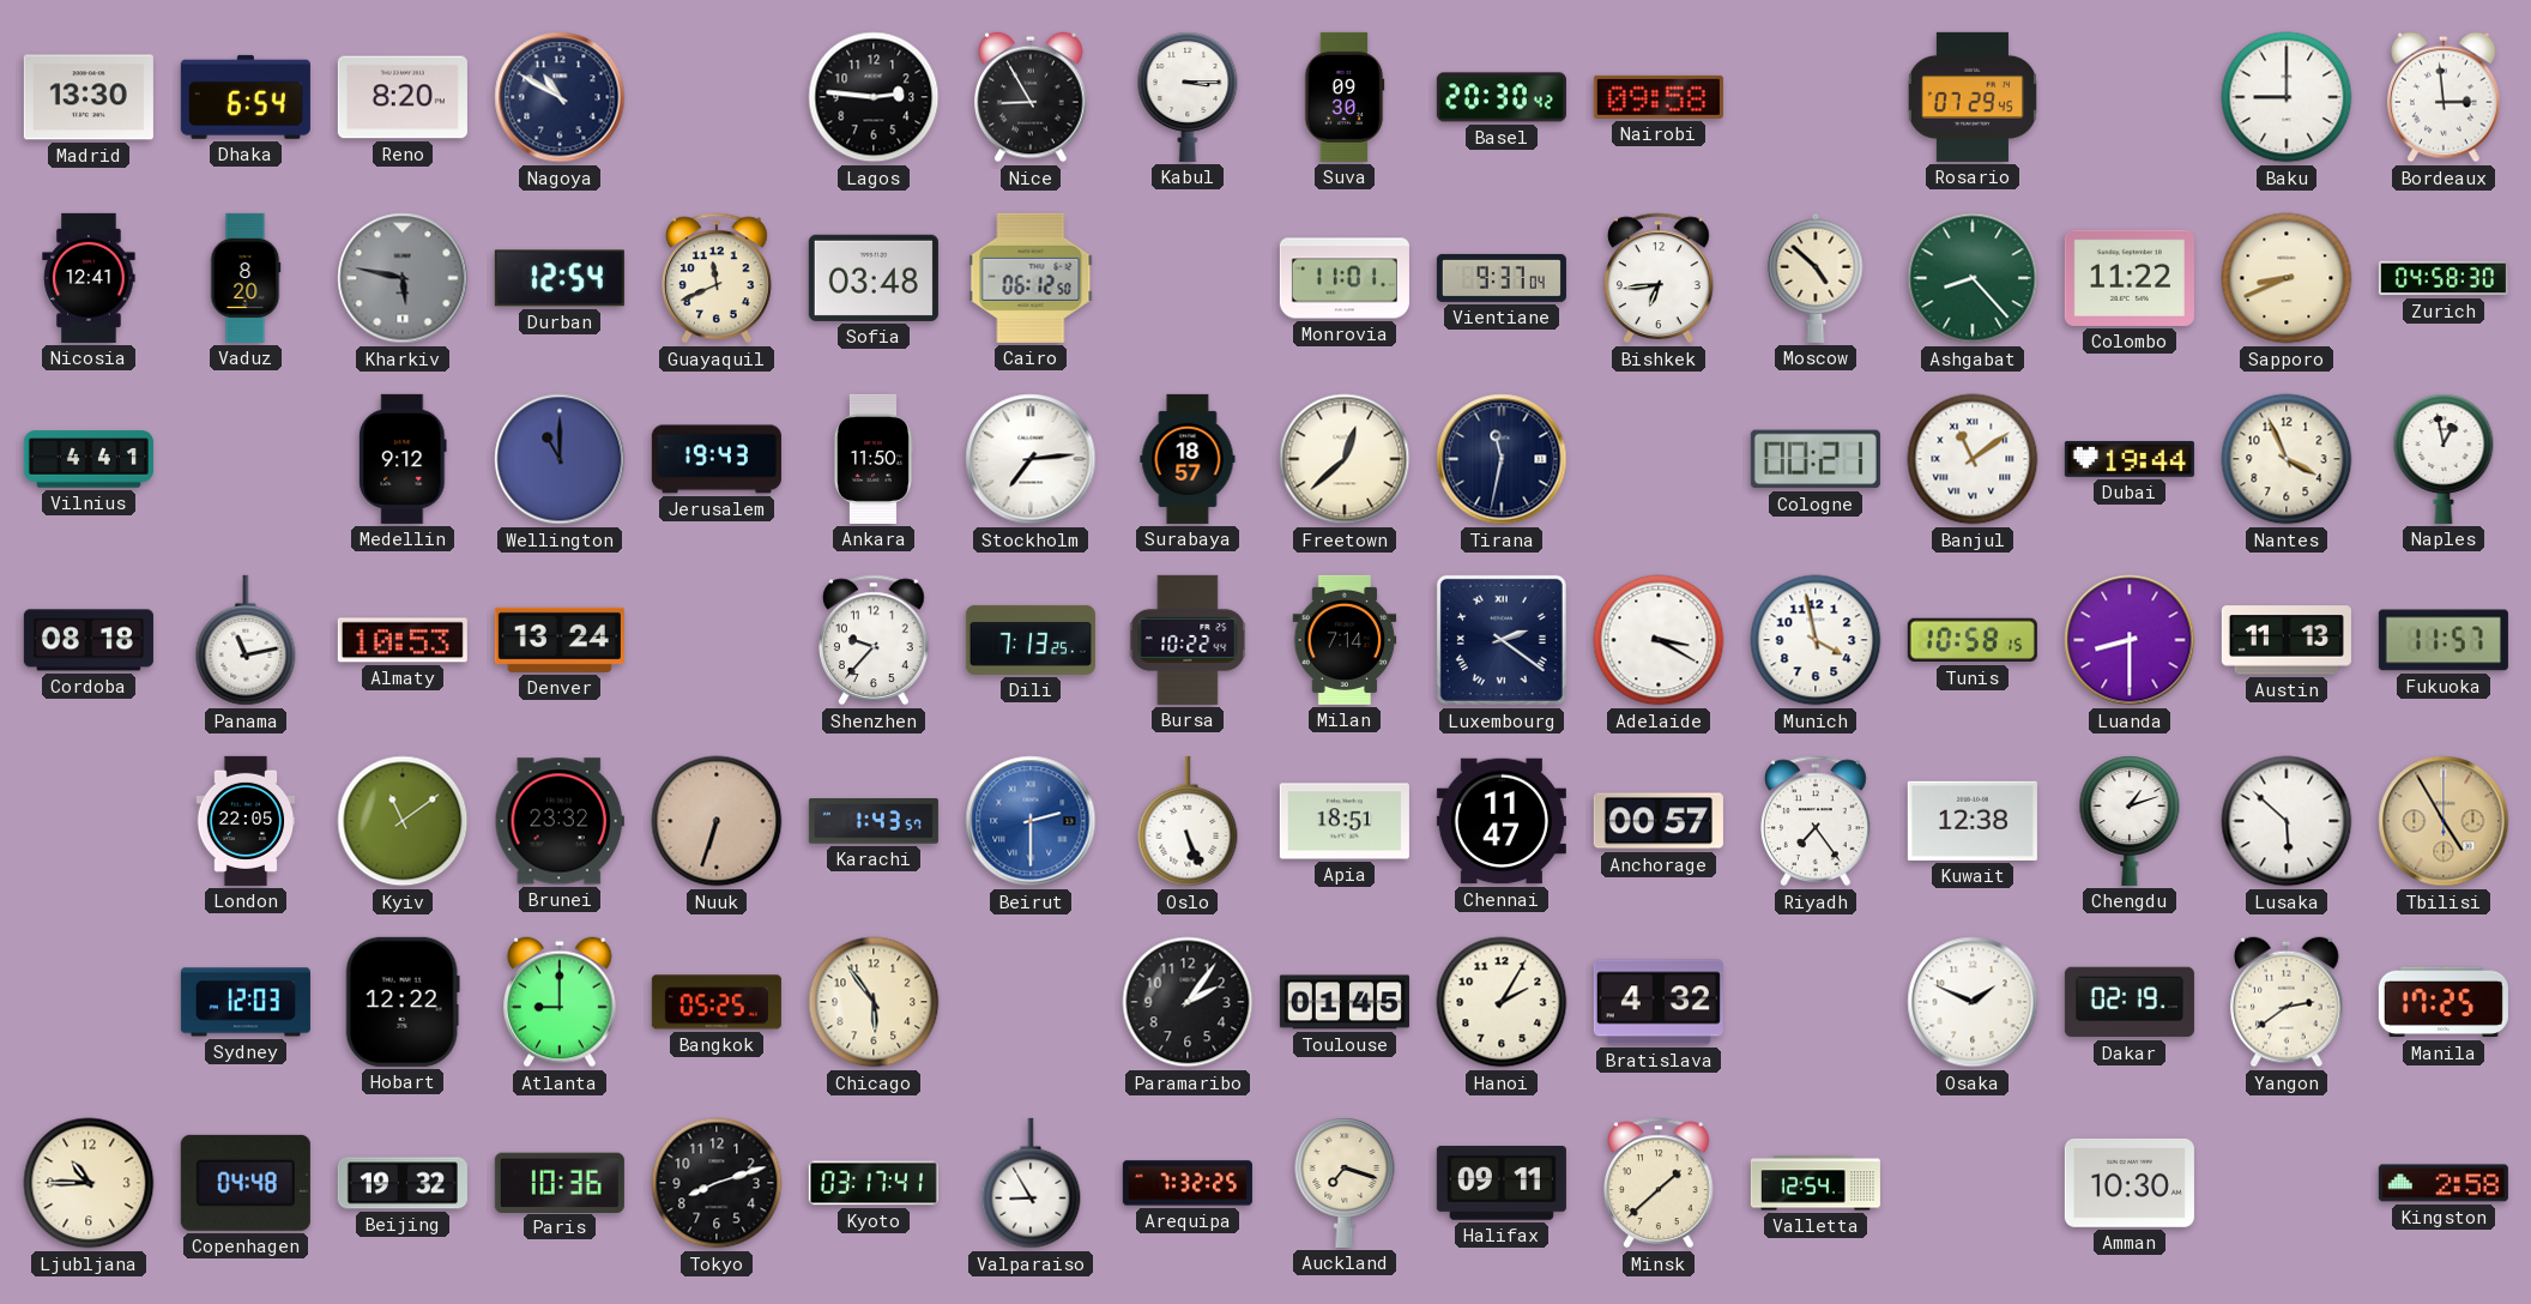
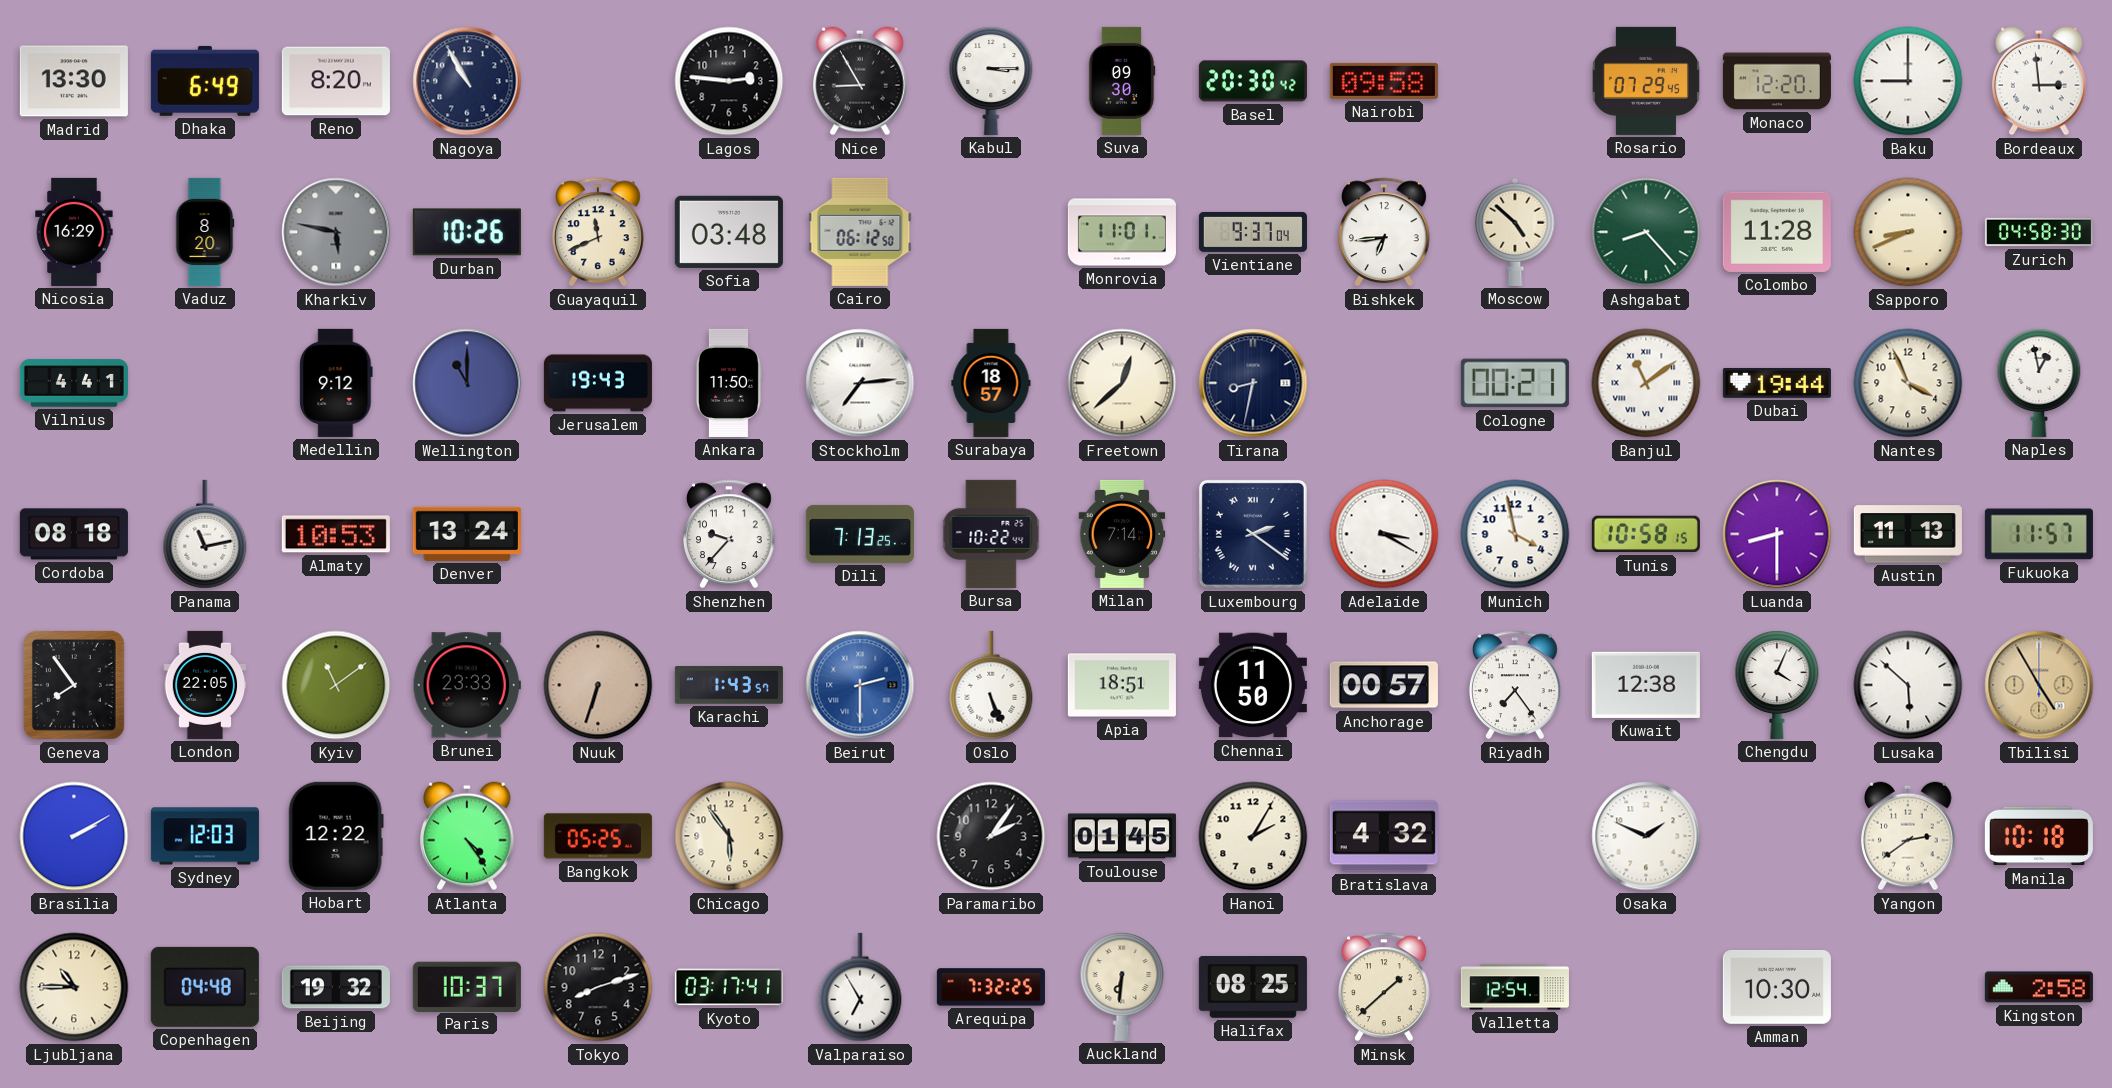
Dhaka: 6:54 -> 6:49 (205, 81)
Nagoya: 10:50 -> 10:55 (467, 81)
Monaco: none -> 12:20 (1777, 81)
Nicosia: 12:41 -> 16:29 (74, 232)
Durban: 12:54 -> 10:26 (467, 232)
Colombo: 11:22 -> 11:28 (1777, 232)
Tirana: 11:32 -> 8:32 (1253, 383)
Geneva: none -> 7:54 (74, 685)
Brunei: 23:32 -> 23:33 (467, 685)
Chennai: 11:47 -> 11:50 (1253, 685)
Chengdu: 1:12 -> 4:04 (1777, 685)
Brasilia: none -> 2:10 (74, 836)
Atlanta: 9:00 -> 4:24 (467, 836)
Dakar: 02:19 -> none (2130, 1002)
Manila: 17:25 -> 10:18 (2039, 836)
Paris: 10:36 -> 10:37 (467, 986)
Valparaiso: 8:55 -> 6:55 (860, 987)
Auckland: 7:18 -> 6:31 (1122, 987)
Halifax: 09:11 -> 08:25 (1253, 988)
